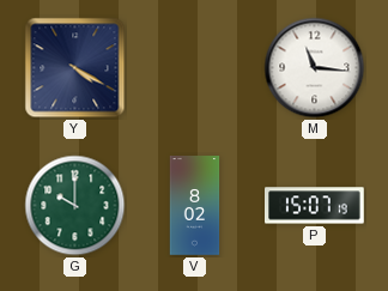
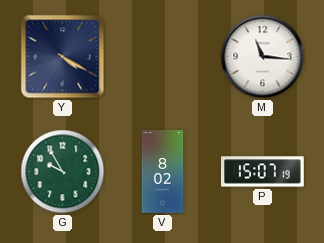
G: 10:00 -> 9:55 (63, 172)
